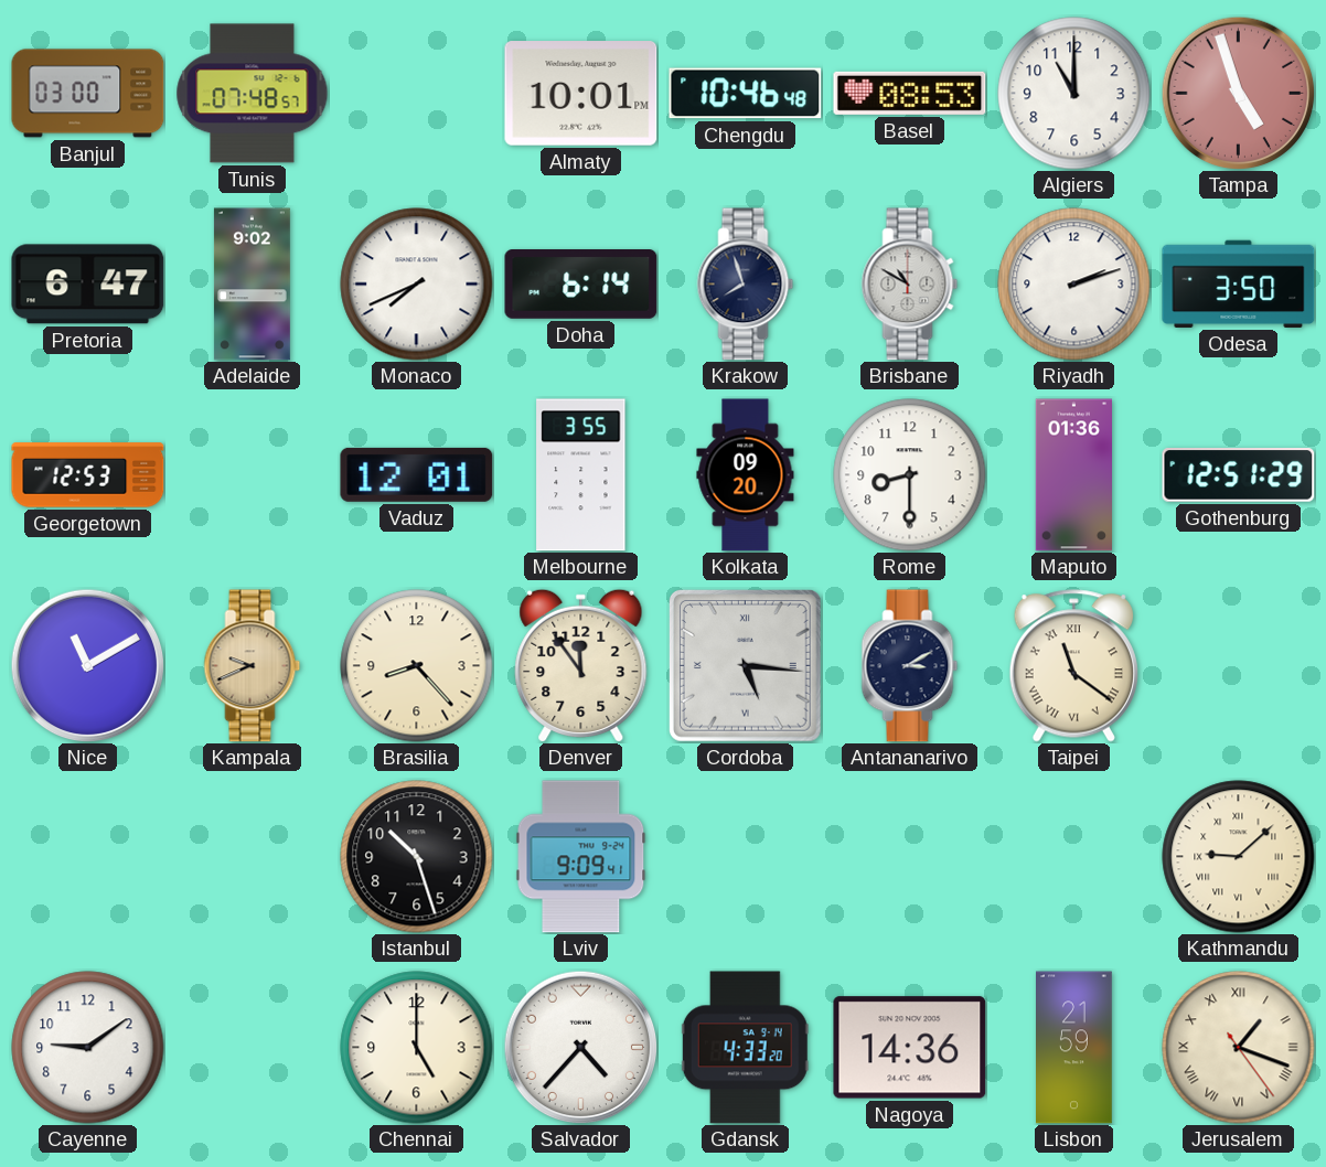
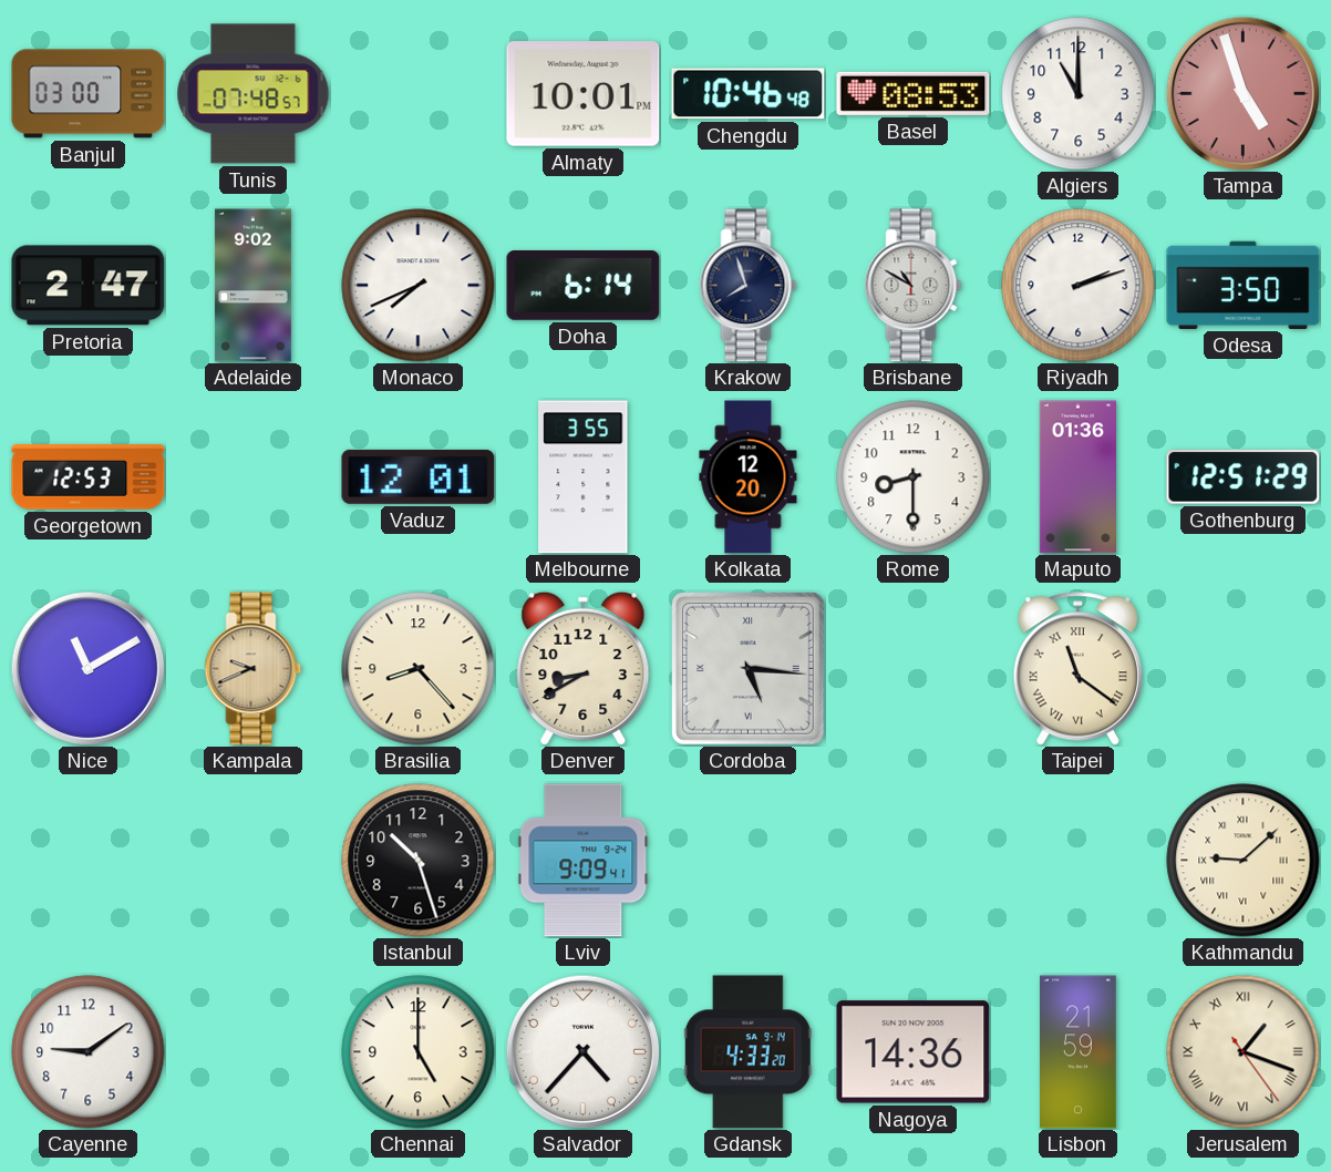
Pretoria: 6:47 -> 2:47 (89, 286)
Kolkata: 09:20 -> 12:20 (749, 477)
Denver: 11:54 -> 8:40 (584, 668)
Antananarivo: 3:10 -> none (910, 666)
